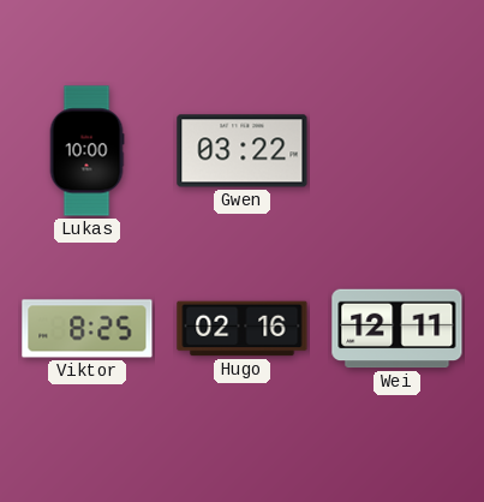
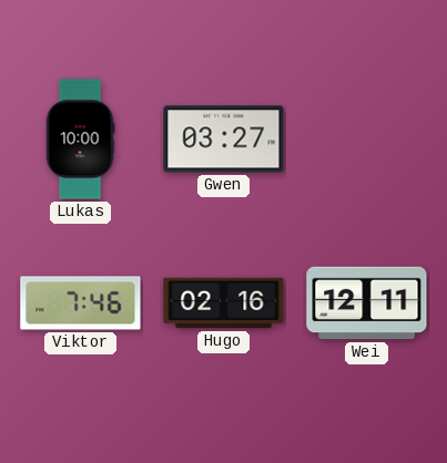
Gwen: 03:22 -> 03:27 (224, 140)
Viktor: 8:25 -> 7:46 (81, 303)
